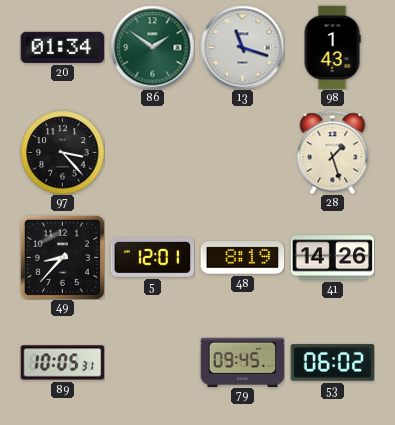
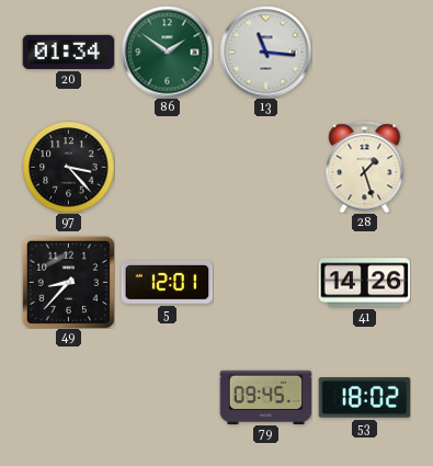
13: 11:18 -> 11:16 (265, 52)
98: 1:43 -> none (332, 47)
48: 8:19 -> none (242, 258)
89: 10:05 -> none (62, 363)
53: 06:02 -> 18:02 (364, 398)
